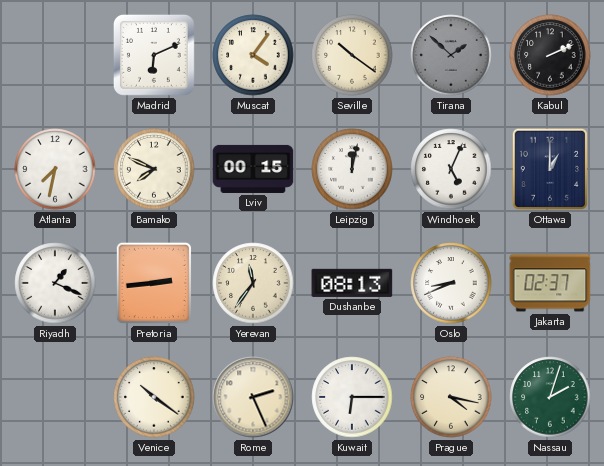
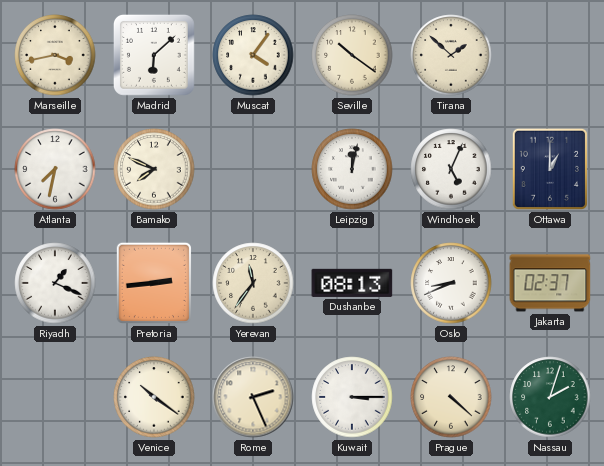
Marseille: none -> 3:43 (55, 55)
Madrid: 6:11 -> 6:08 (154, 55)
Tirana dial: grey -> cream (451, 55)
Kabul: 2:11 -> none (550, 55)
Lviv: 00:15 -> none (253, 169)
Kuwait: 6:15 -> 3:15 (352, 397)
Prague: 4:17 -> 4:22 (451, 397)
